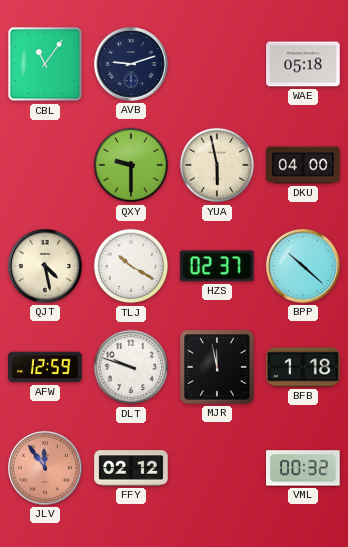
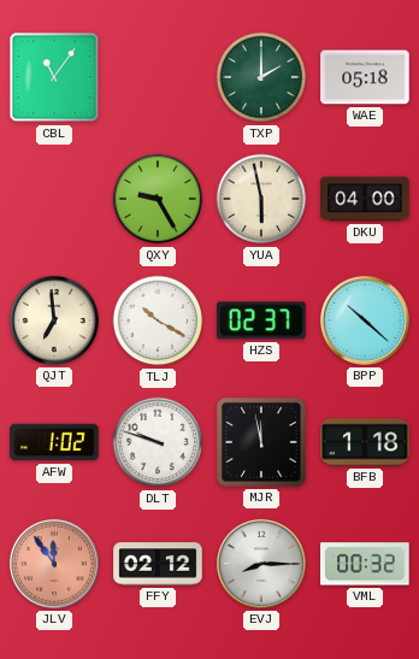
AVB: 9:12 -> none (131, 64)
TXP: none -> 2:00 (261, 77)
QXY: 9:30 -> 9:25 (158, 199)
QJT: 4:28 -> 6:59 (54, 320)
AFW: 12:59 -> 1:02 (54, 442)
EVJ: none -> 8:15 (261, 564)
